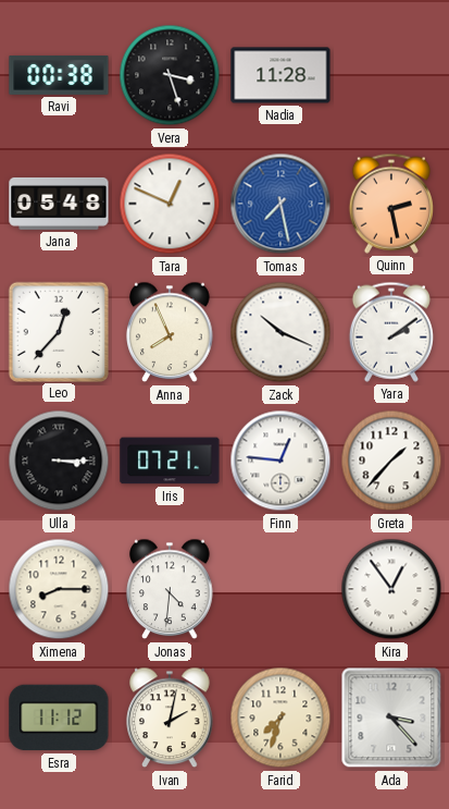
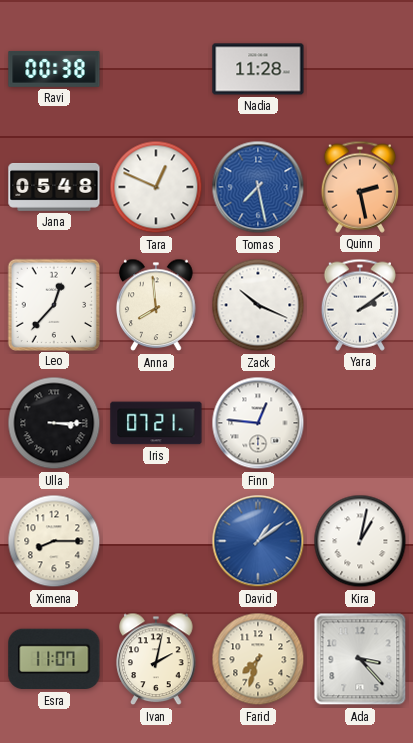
Vera: 3:27 -> none (170, 75)
Anna: 7:56 -> 7:59 (156, 305)
Greta: 1:37 -> none (391, 461)
Jonas: 4:31 -> none (170, 589)
David: none -> 1:09 (258, 541)
Kira: 12:54 -> 1:02 (360, 541)
Esra: 11:12 -> 11:07 (54, 659)
